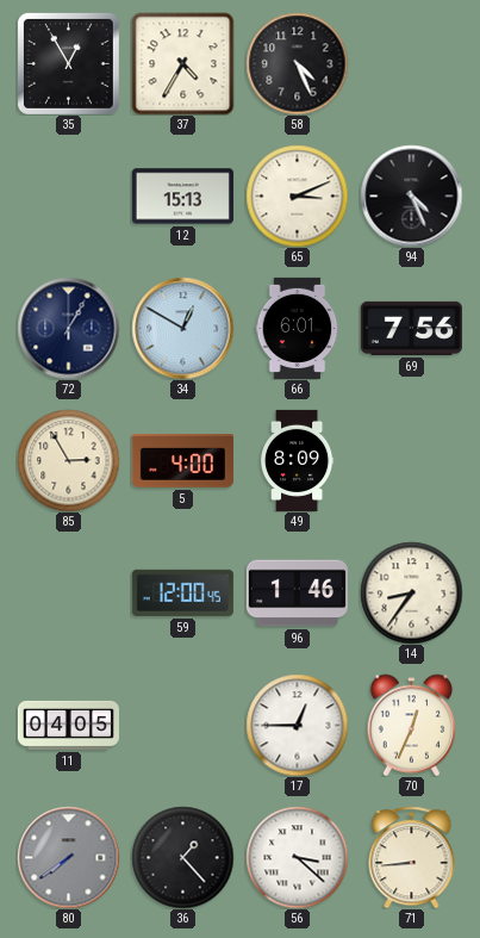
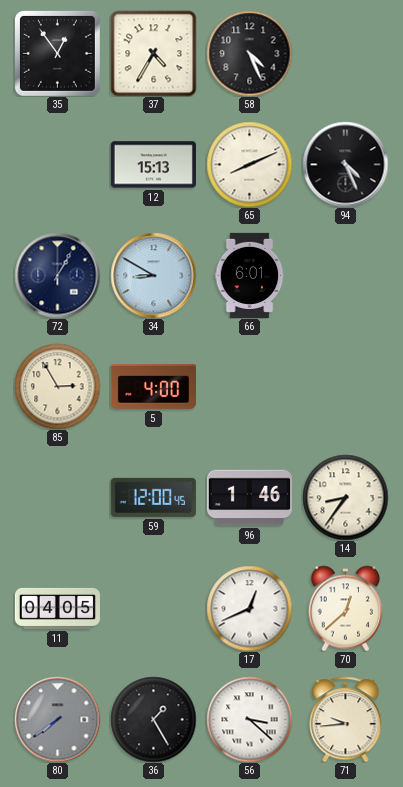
35: 12:55 -> 12:54 (57, 53)
65: 3:11 -> 8:11 (249, 164)
34: 12:50 -> 8:50 (153, 275)
69: 7:56 -> none (411, 328)
49: 8:09 -> none (297, 460)
17: 12:45 -> 12:41 (249, 608)
70: 12:34 -> 12:38 (346, 608)
36: 1:23 -> 1:25 (153, 719)
71: 8:44 -> 9:44 (346, 719)
